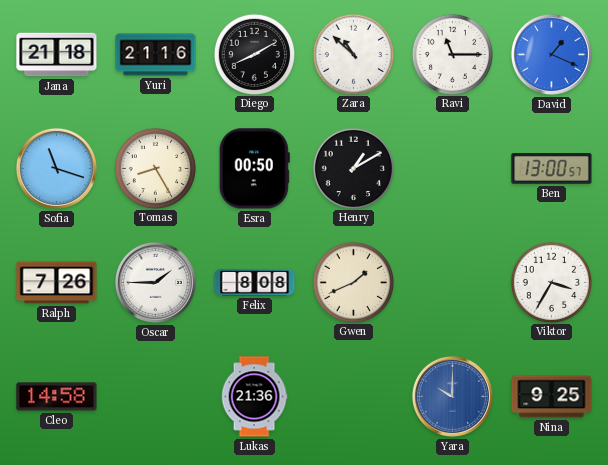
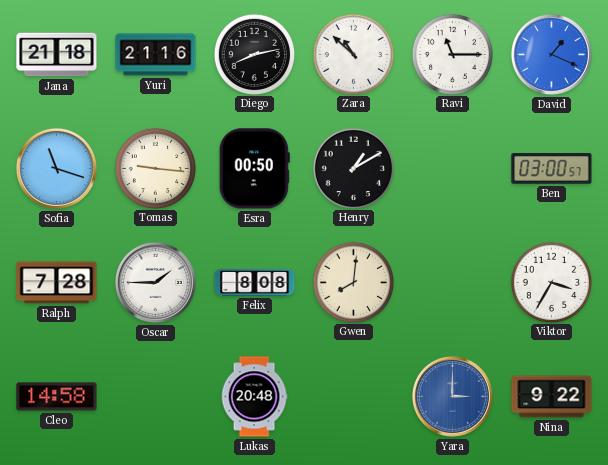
Diego: 8:10 -> 8:13 (254, 54)
Tomas: 8:25 -> 9:16 (155, 168)
Ben: 13:00 -> 03:00 (552, 169)
Ralph: 7:26 -> 7:28 (57, 283)
Gwen: 1:41 -> 8:01 (353, 282)
Lukas: 21:36 -> 20:48 (254, 397)
Yara: 10:00 -> 3:00 (452, 396)
Nina: 9:25 -> 9:22 (552, 397)
